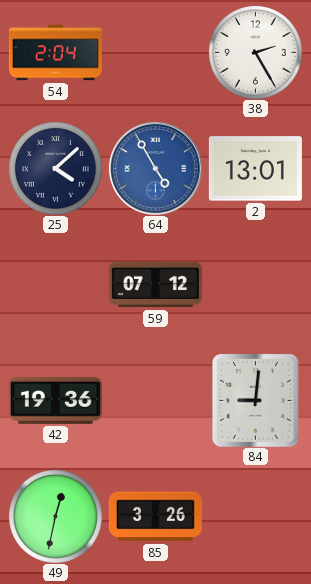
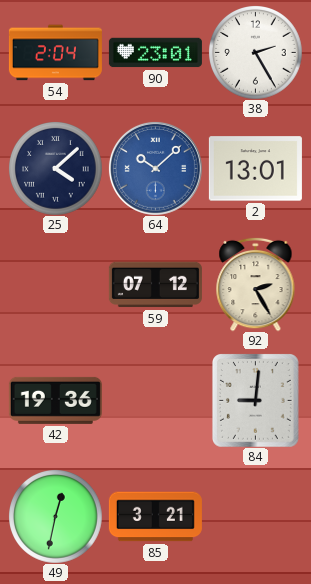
90: none -> 23:01 (155, 53)
64: 4:55 -> 10:08 (155, 168)
92: none -> 2:25 (256, 284)
85: 3:26 -> 3:21 (155, 517)
